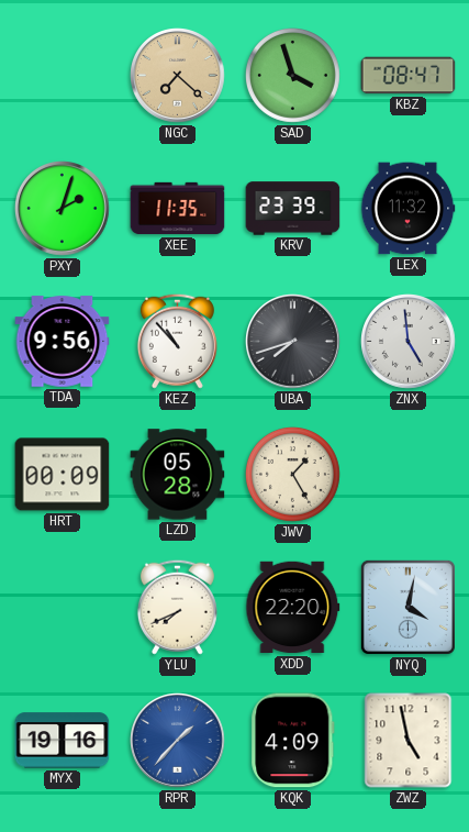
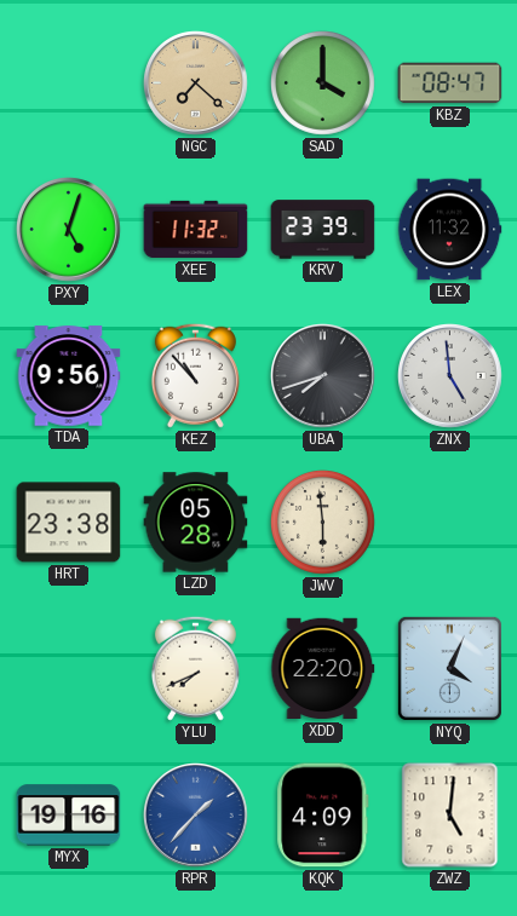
SAD: 3:57 -> 4:00 (322, 82)
PXY: 2:03 -> 5:03 (69, 230)
XEE: 11:35 -> 11:32 (196, 230)
HRT: 00:09 -> 23:38 (69, 523)
JWV: 1:25 -> 5:59 (322, 522)
NYQ: 4:02 -> 4:04 (449, 668)
ZWZ: 4:58 -> 5:01 (450, 816)
